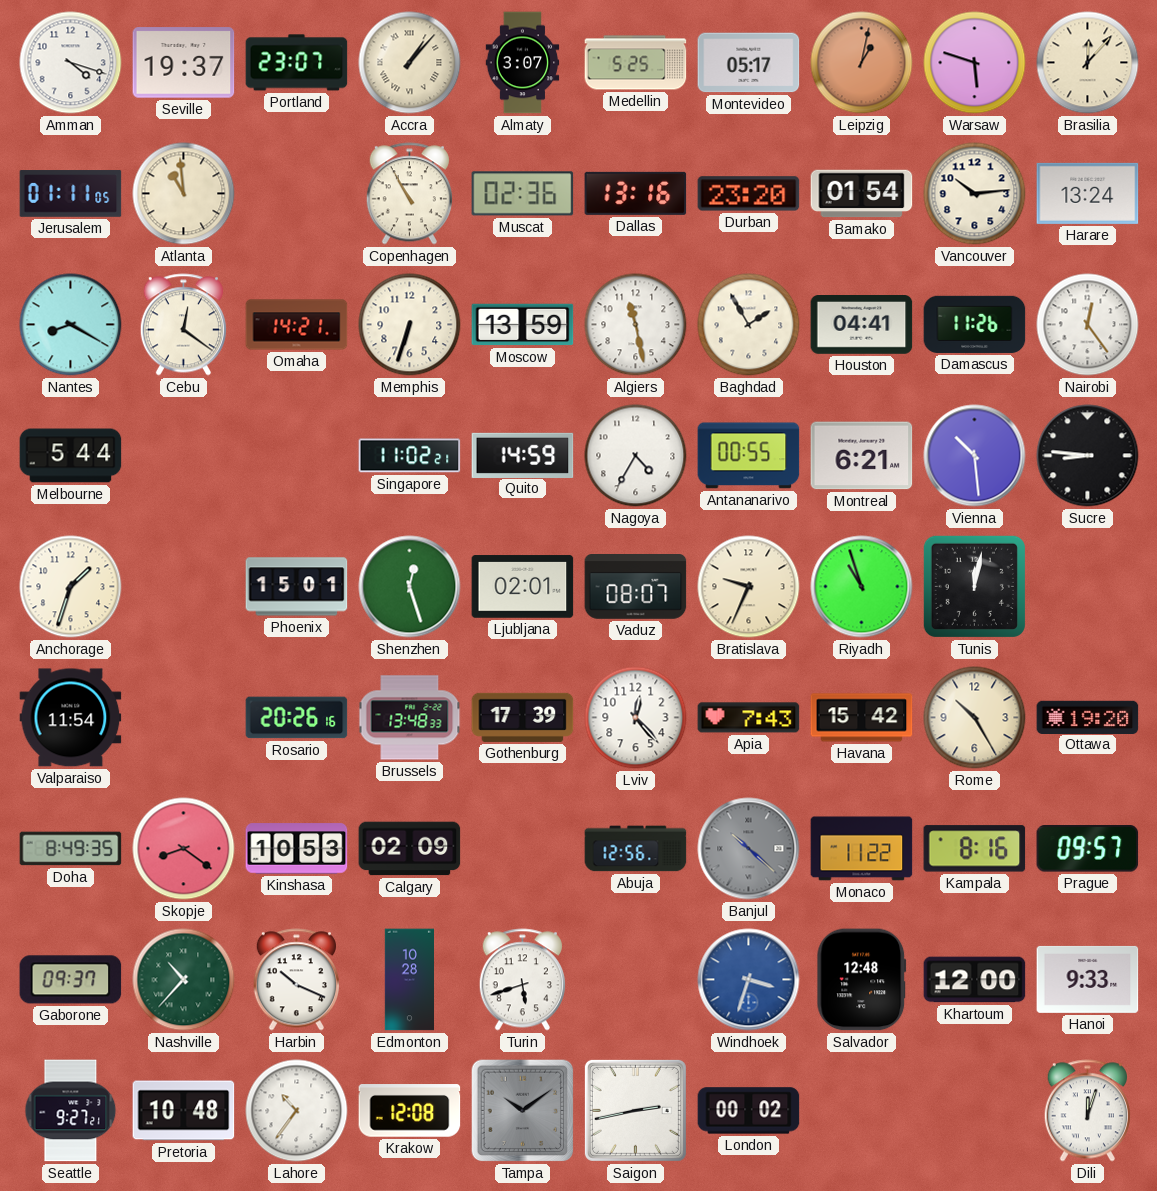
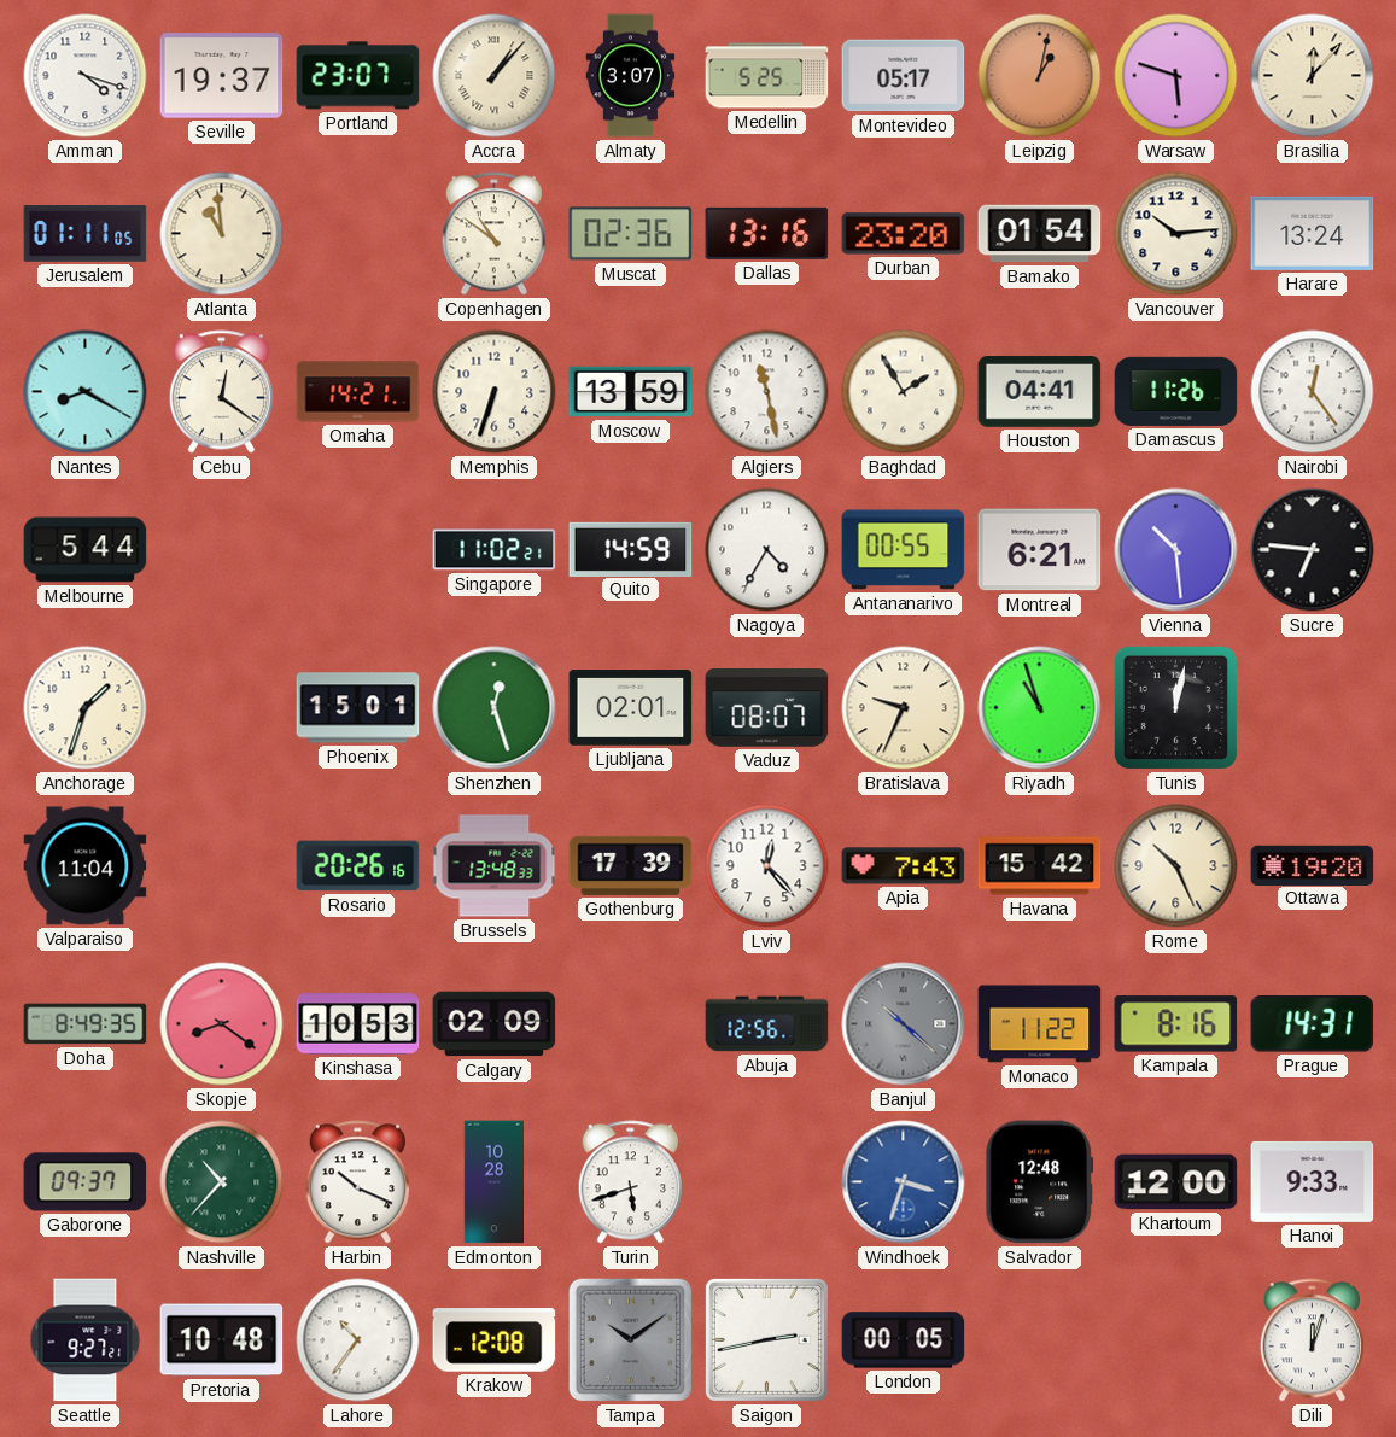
Copenhagen: 10:55 -> 10:51 (493, 234)
Sucre: 8:46 -> 6:46 (1313, 550)
Valparaiso: 11:54 -> 11:04 (86, 866)
Rome: 10:25 -> 10:26 (1176, 866)
Prague: 09:57 -> 14:31 (1313, 1024)
London: 00:02 -> 00:05 (904, 1340)
